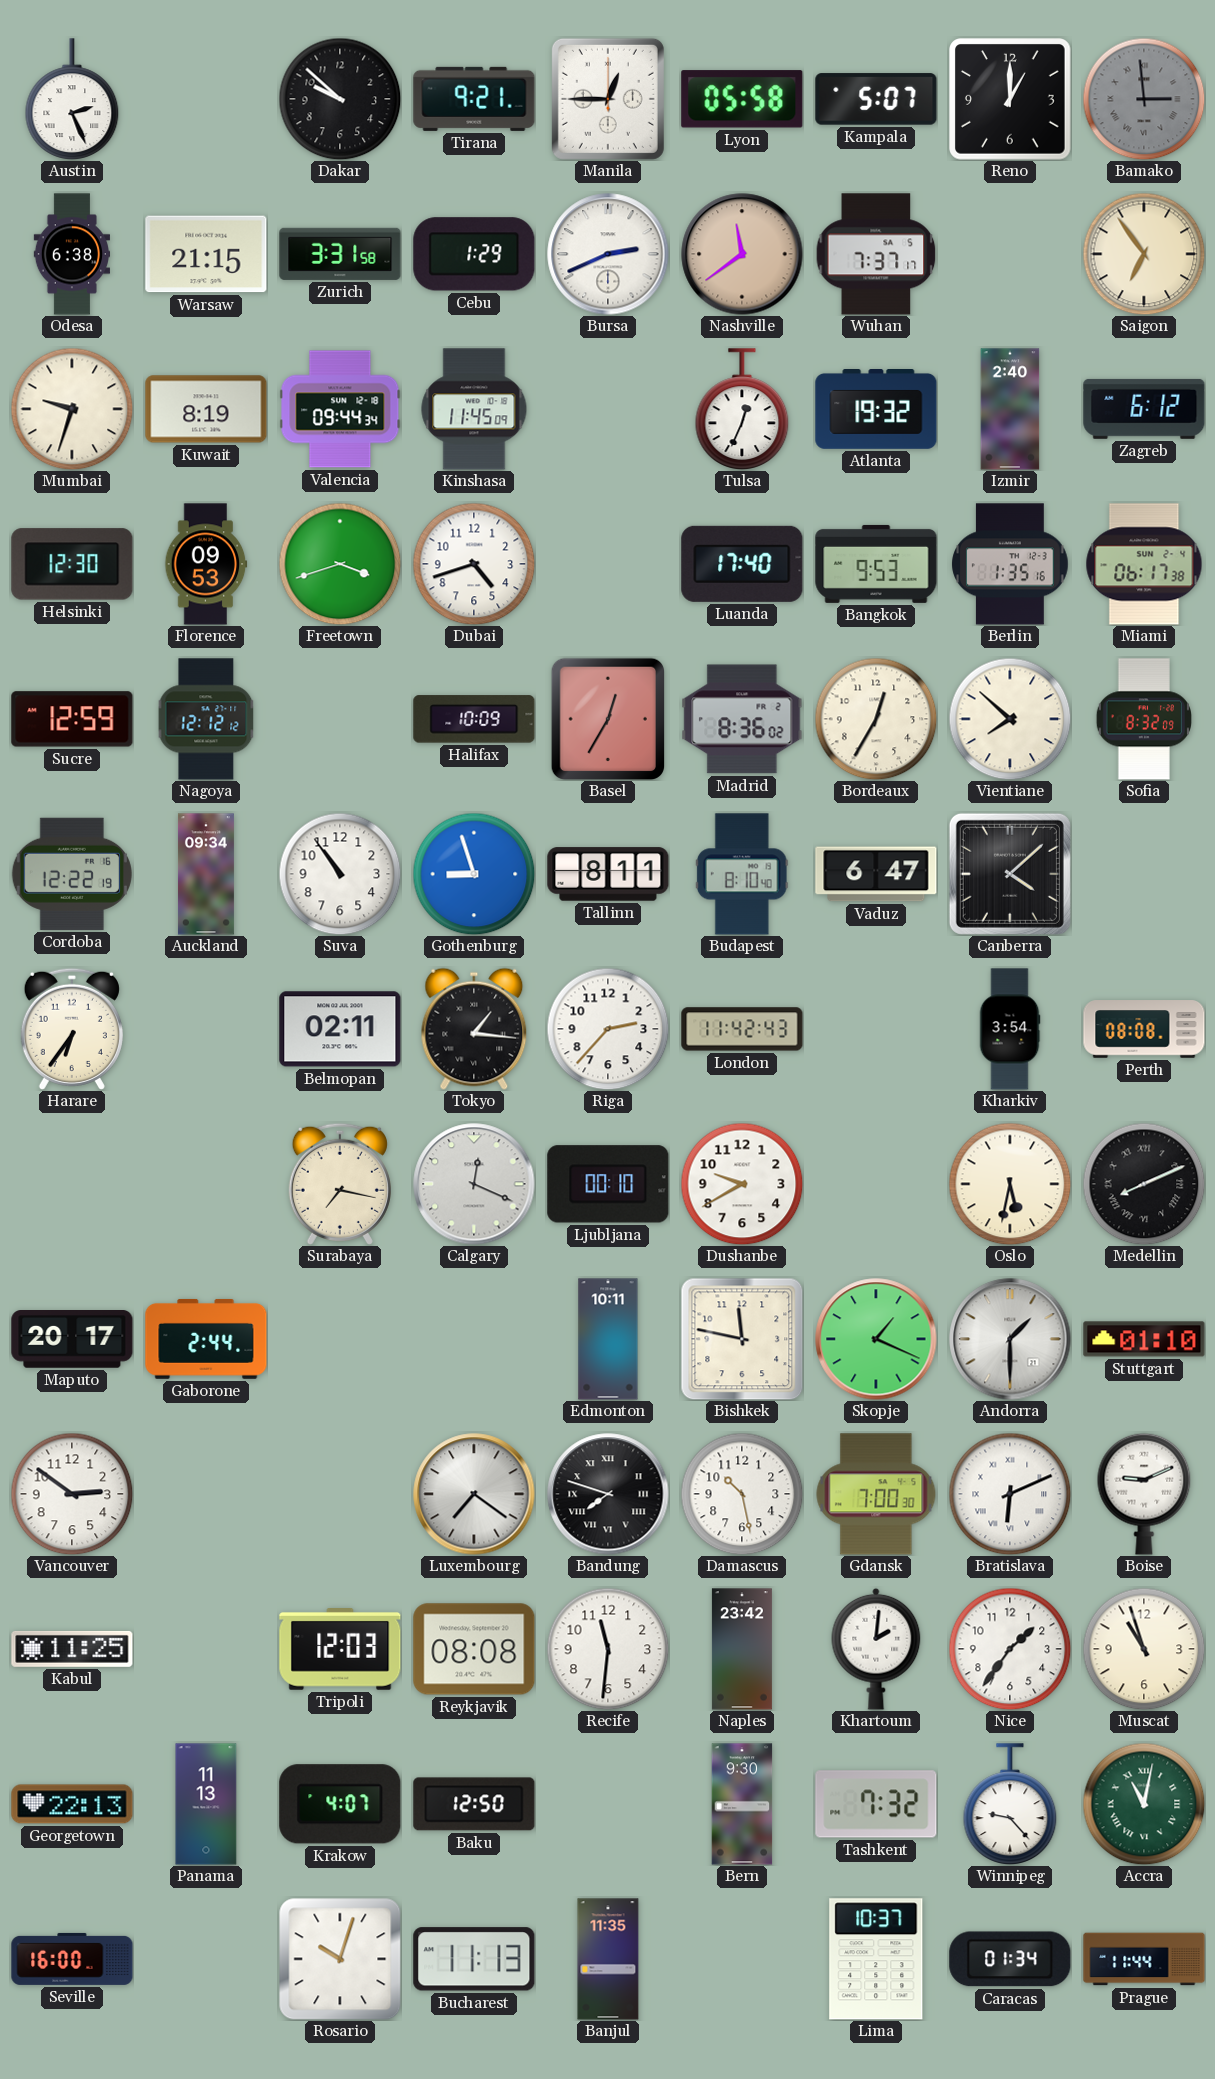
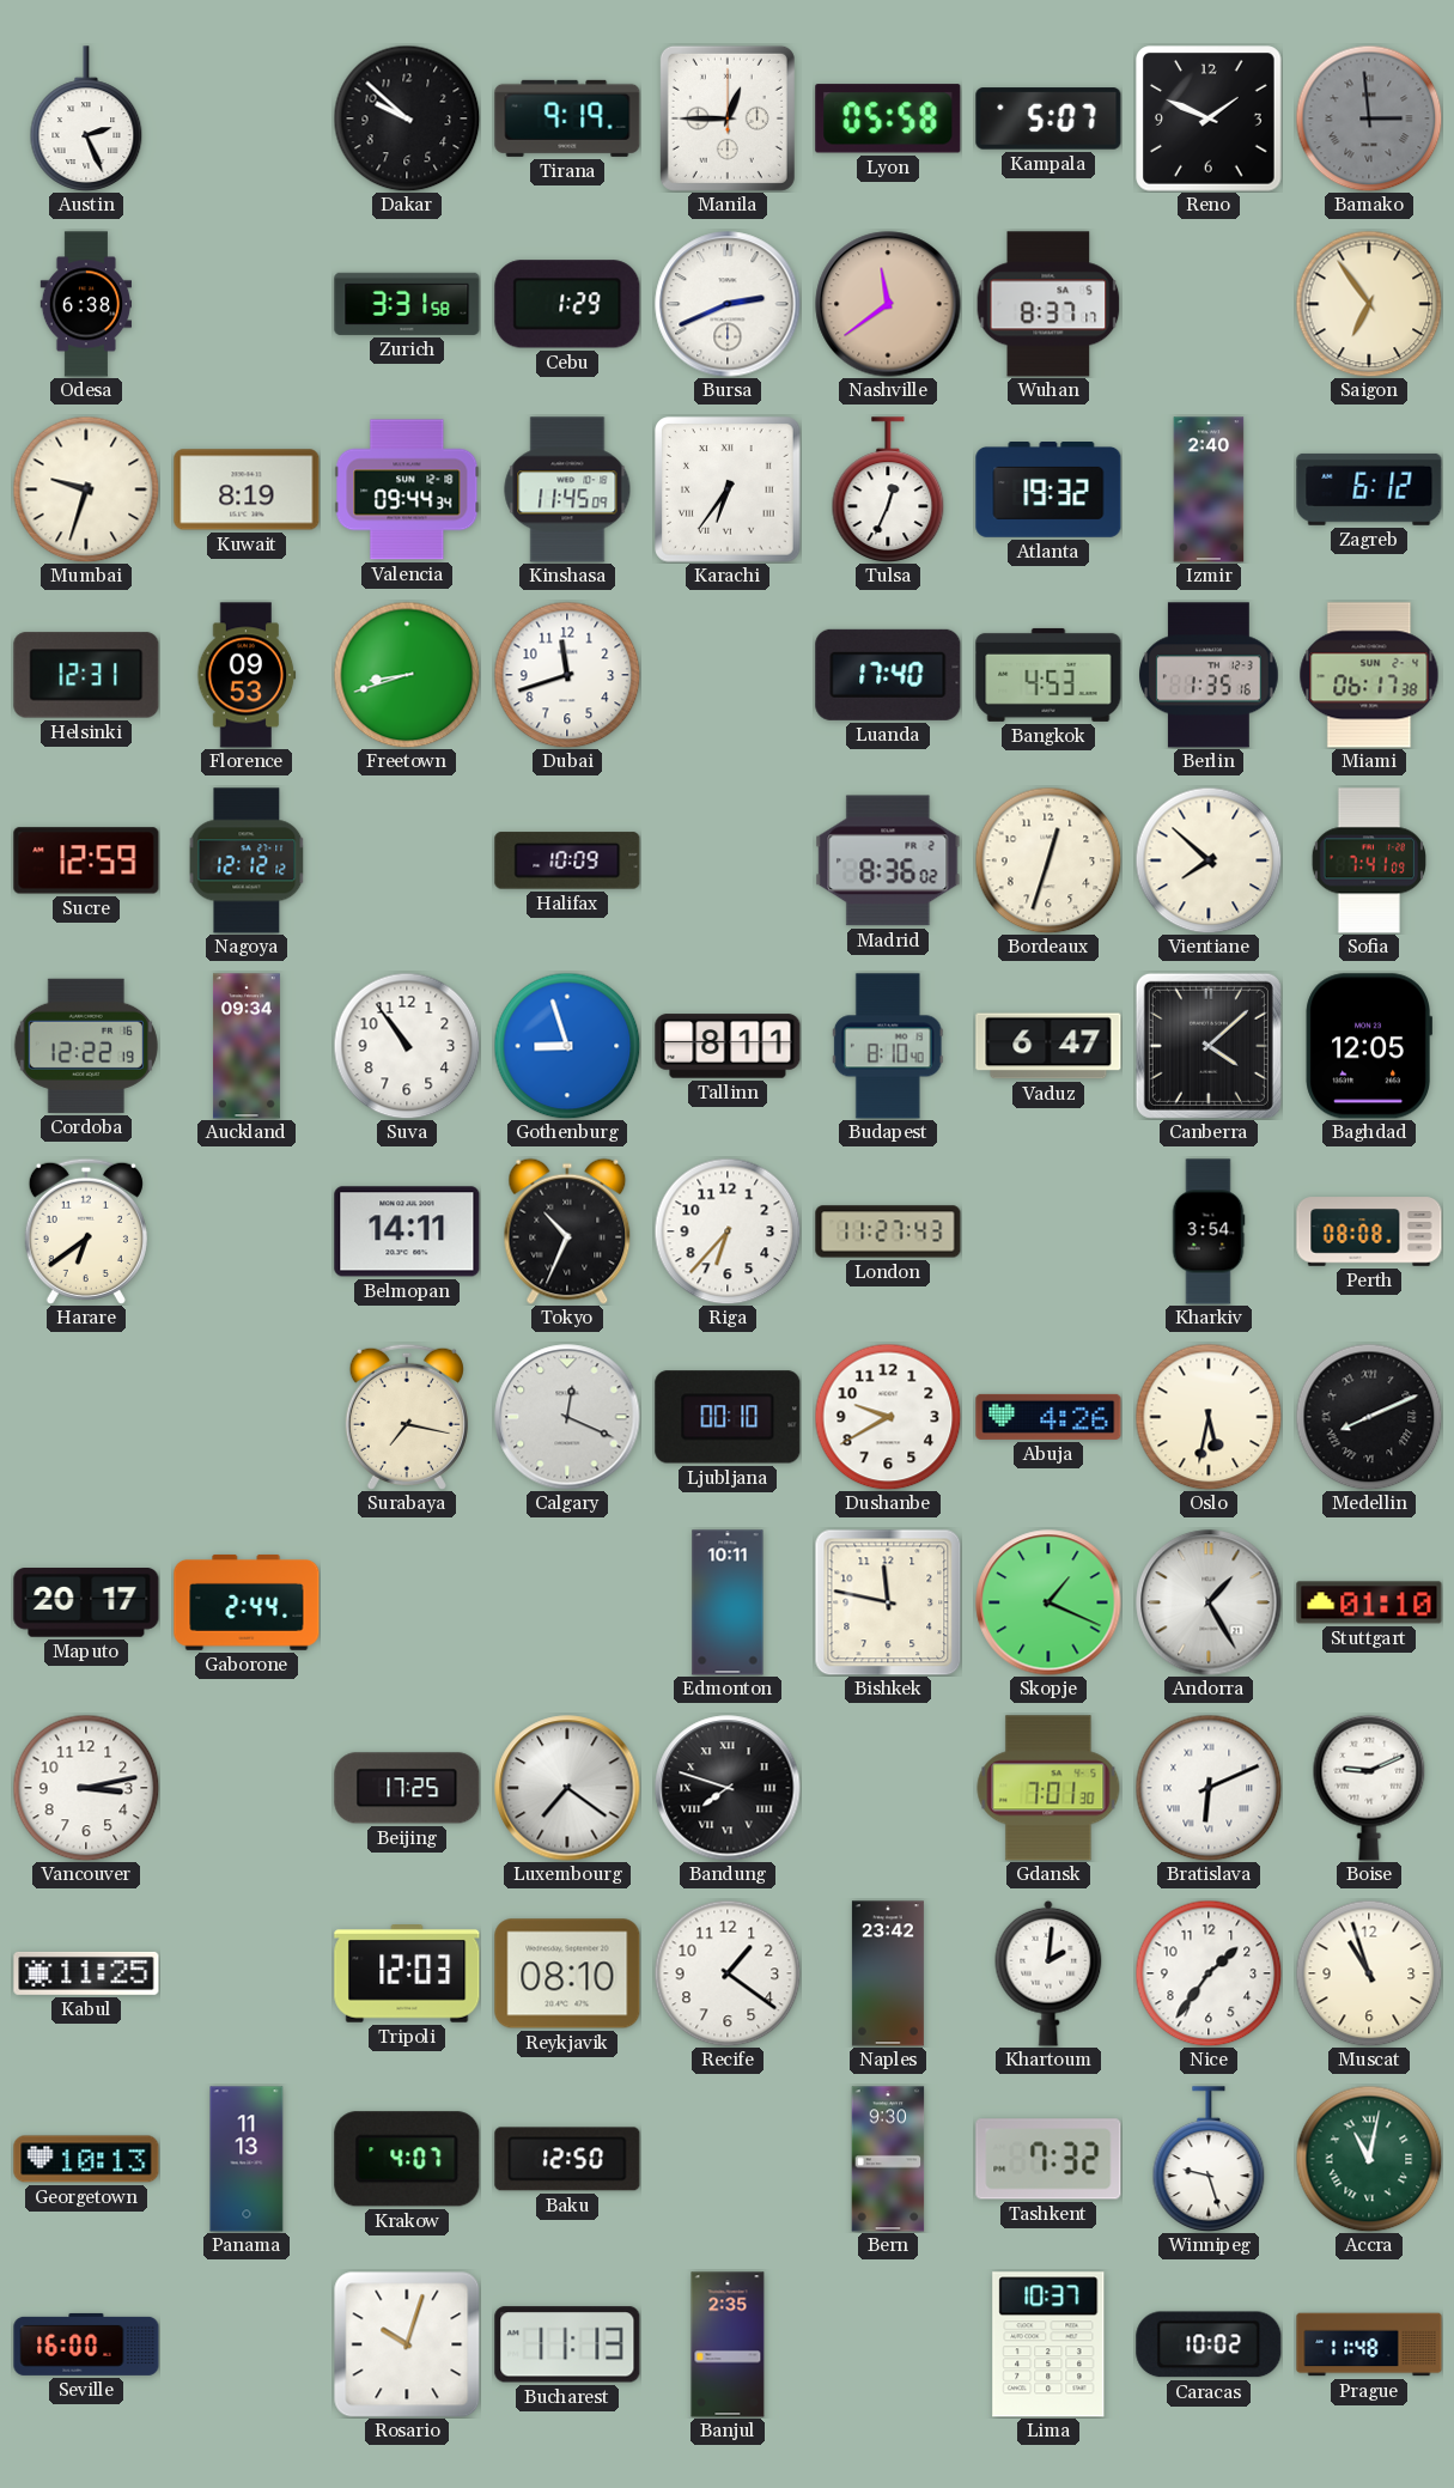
Tirana: 9:21 -> 9:19 (567, 118)
Reno: 1:00 -> 1:49 (1209, 118)
Warsaw: 21:15 -> none (206, 254)
Wuhan: 7:37 -> 8:37 (1048, 304)
Karachi: none -> 6:36 (728, 489)
Helsinki: 12:30 -> 12:31 (86, 675)
Freetown: 3:42 -> 8:42 (407, 675)
Dubai: 4:42 -> 11:42 (567, 675)
Bangkok: 9:53 -> 4:53 (1048, 675)
Basel: 12:35 -> none (607, 718)
Bordeaux: 12:35 -> 12:33 (1048, 860)
Sofia: 8:32 -> 7:41 (1368, 860)
Baghdad: none -> 12:05 (1368, 1046)
Harare: 6:36 -> 6:39 (86, 1231)
Belmopan: 02:11 -> 14:11 (407, 1231)
Tokyo: 1:16 -> 10:34 (567, 1231)
Riga: 2:37 -> 6:37 (728, 1231)
London: 11:42 -> 11:27 (888, 1231)
Abuja: none -> 4:26 (1048, 1417)
Andorra: 1:30 -> 1:25 (1209, 1602)
Vancouver: 2:51 -> 3:13 (86, 1788)
Beijing: none -> 17:25 (407, 1788)
Damascus: 10:28 -> none (742, 1494)
Gdansk: 7:00 -> 7:01 (1048, 1788)
Reykjavik: 08:08 -> 08:10 (567, 1973)
Recife: 11:31 -> 1:21 (728, 1973)
Georgetown: 22:13 -> 10:13 (86, 2159)
Winnipeg: 9:23 -> 9:27 (1209, 2159)
Banjul: 11:35 -> 2:35 (728, 2344)
Caracas: 01:34 -> 10:02 (1209, 2344)
Prague: 11:44 -> 11:48 (1369, 2344)
